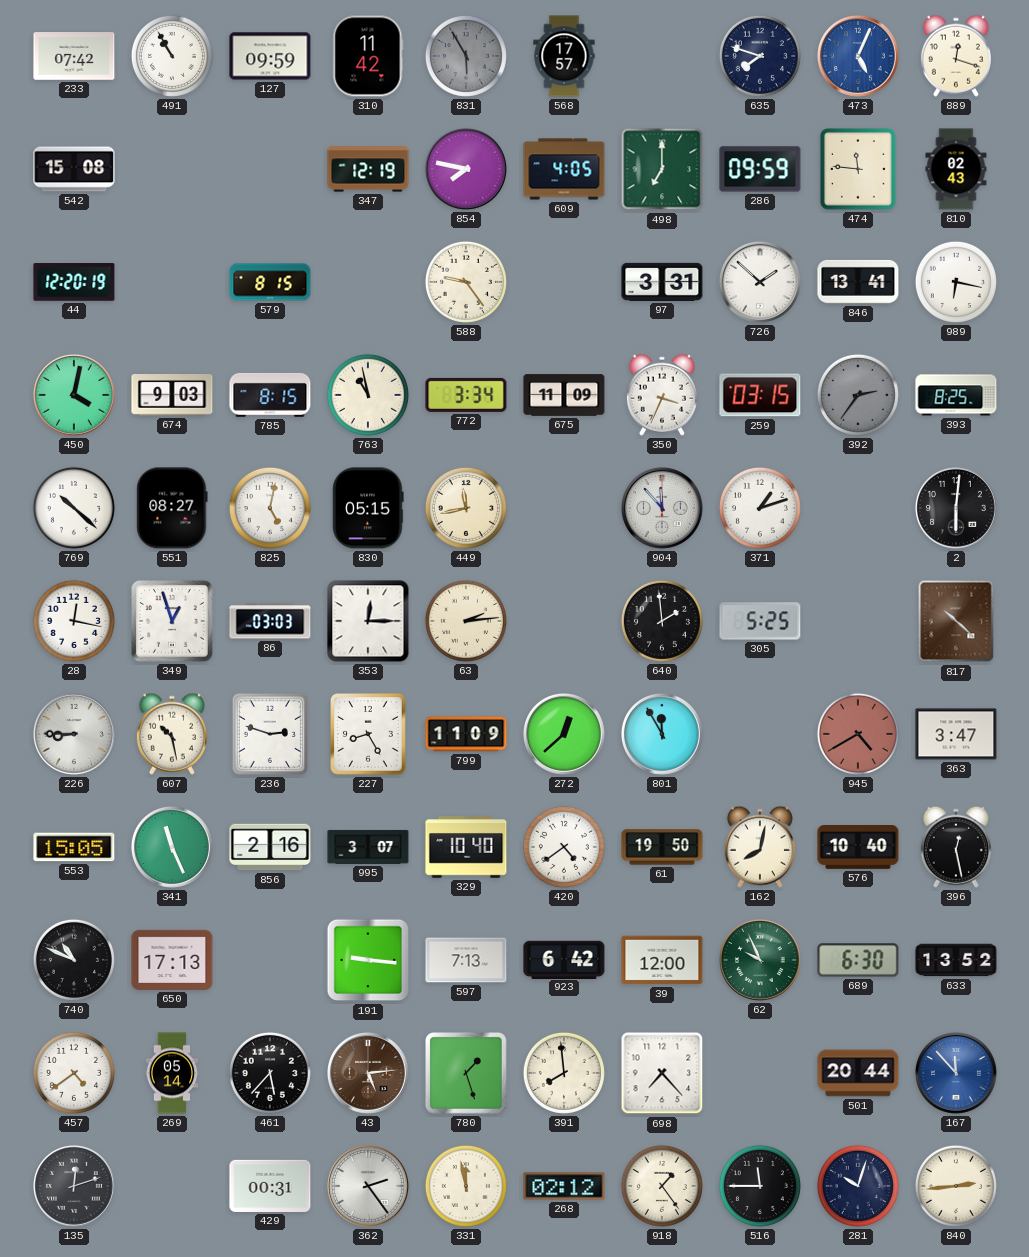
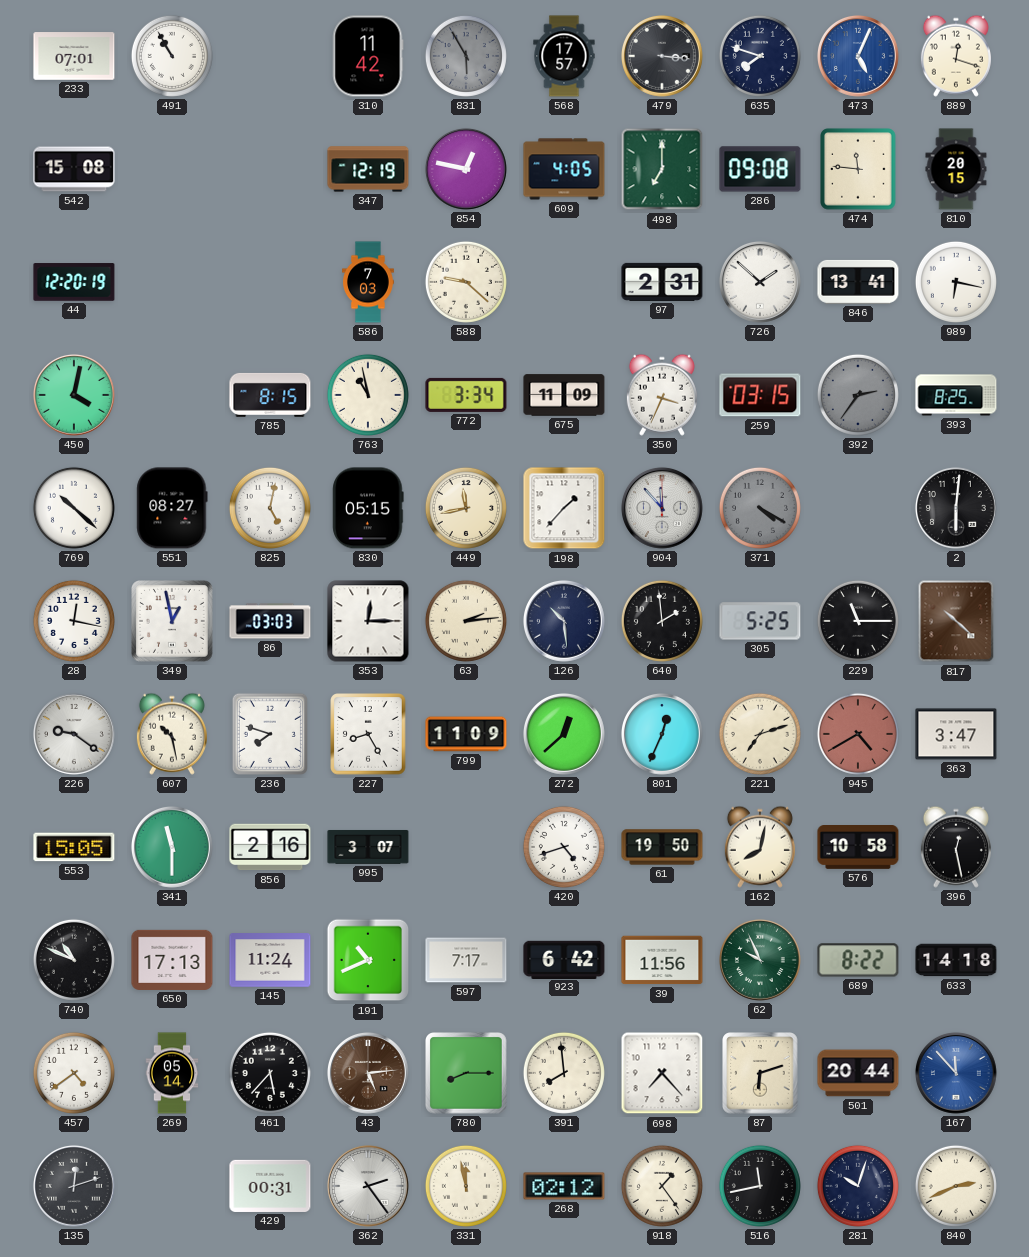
233: 07:42 -> 07:01 (74, 56)
127: 09:59 -> none (270, 56)
479: none -> 3:16 (662, 56)
854: 7:47 -> 12:47 (466, 169)
286: 09:59 -> 09:08 (760, 169)
810: 02:43 -> 20:15 (956, 169)
579: 8:15 -> none (270, 282)
586: none -> 7:03 (369, 282)
588: 9:24 -> 9:22 (466, 282)
97: 3:31 -> 2:31 (662, 282)
674: 9:03 -> none (172, 396)
198: none -> 1:37 (564, 508)
371: 1:12 -> 4:20 (760, 508)
371 dial: white -> grey (760, 508)
349: 12:57 -> 12:58 (173, 622)
126: none -> 10:29 (564, 621)
229: none -> 11:15 (858, 621)
226: 8:45 -> 9:21 (74, 734)
236: 2:48 -> 7:48 (270, 734)
801: 11:55 -> 12:34 (662, 734)
221: none -> 7:12 (760, 734)
341: 11:26 -> 11:30 (172, 847)
329: 10:40 -> none (466, 847)
420: 4:39 -> 4:42 (564, 847)
576: 10:40 -> 10:58 (858, 847)
145: none -> 11:24 (270, 960)
191: 9:16 -> 10:41 (368, 960)
597: 7:13 -> 7:17 (466, 960)
39: 12:00 -> 11:56 (662, 960)
689: 6:30 -> 8:22 (858, 960)
633: 13:52 -> 14:18 (956, 960)
780: 1:27 -> 8:15 (467, 1074)
87: none -> 6:12 (760, 1073)
516: 11:45 -> 11:43 (760, 1186)
840: 2:44 -> 2:41 (956, 1186)
